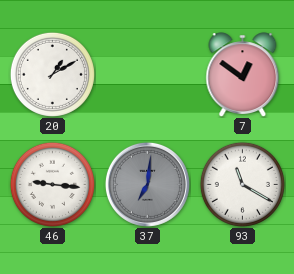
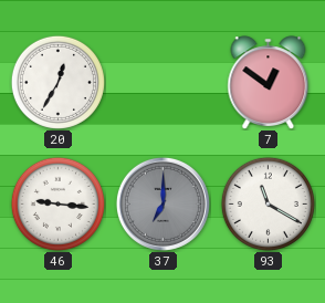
20: 1:10 -> 12:35 (57, 82)
37: 7:01 -> 7:00 (162, 203)
